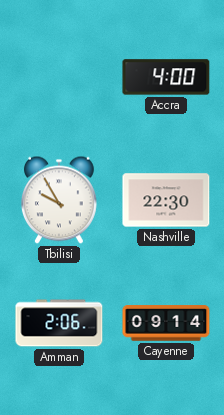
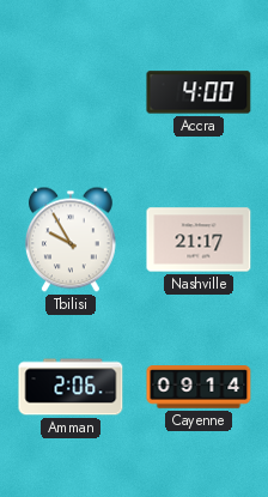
Nashville: 22:30 -> 21:17 (199, 240)
